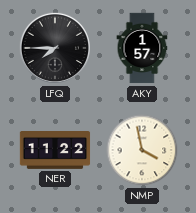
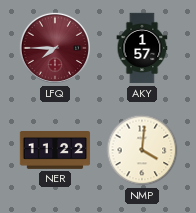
LFQ dial: black -> burgundy (55, 48)
NMP: 3:58 -> 4:01 (142, 150)
